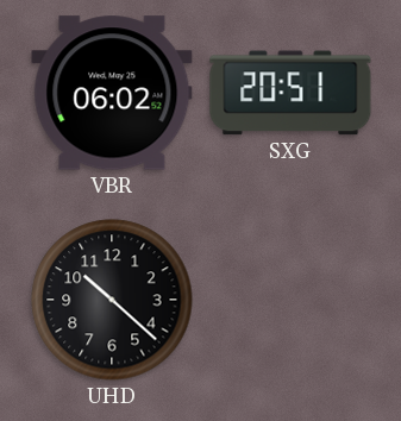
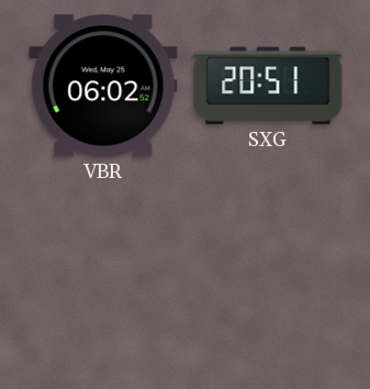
UHD: 10:22 -> none (112, 300)
